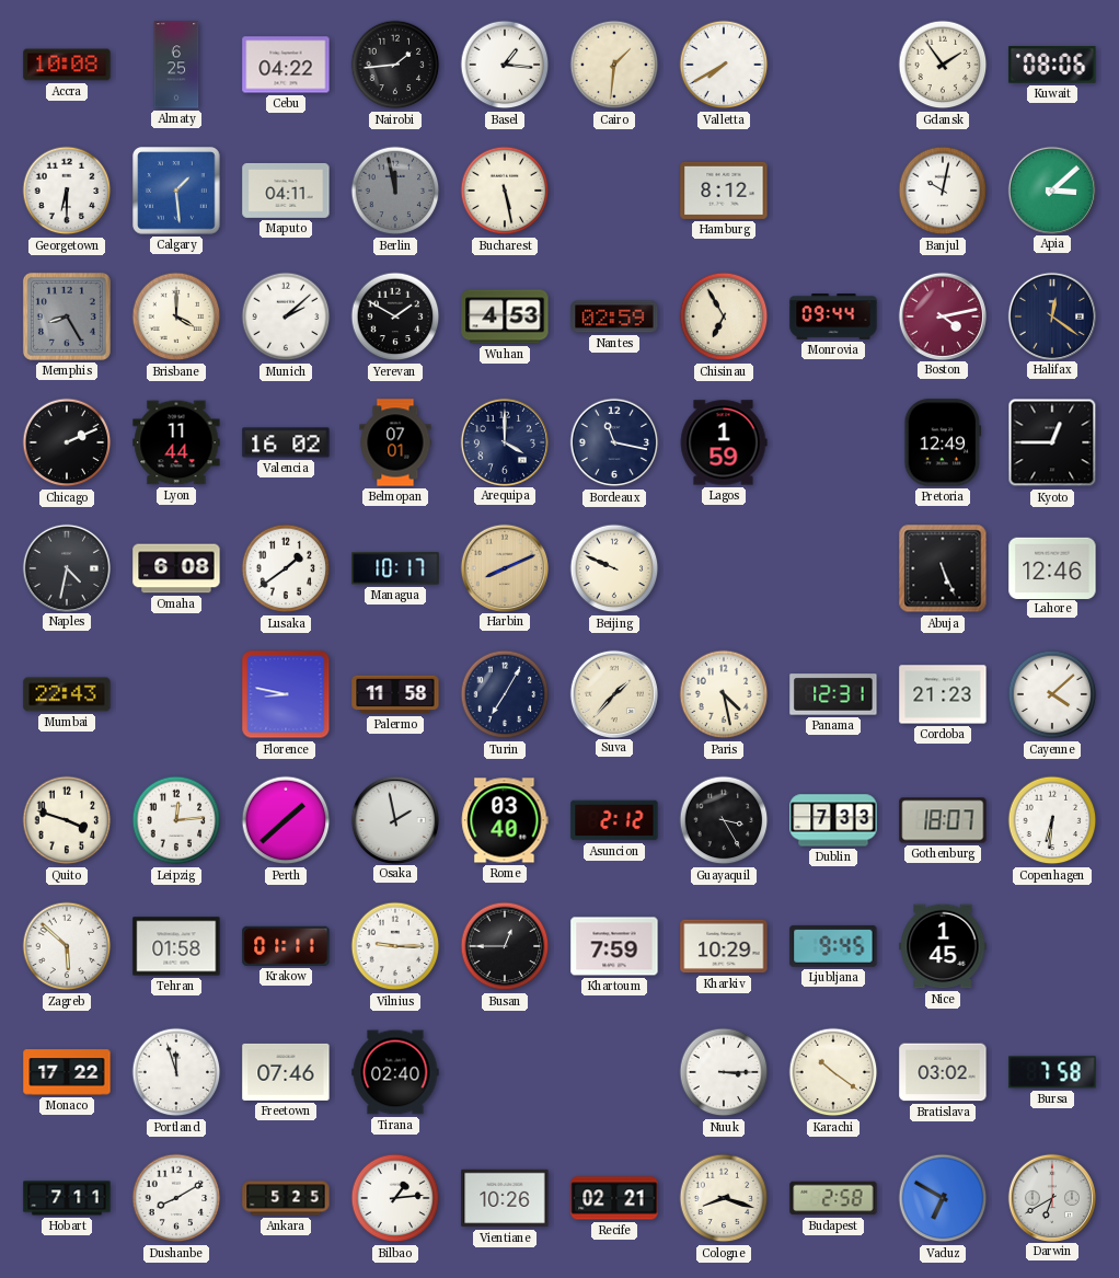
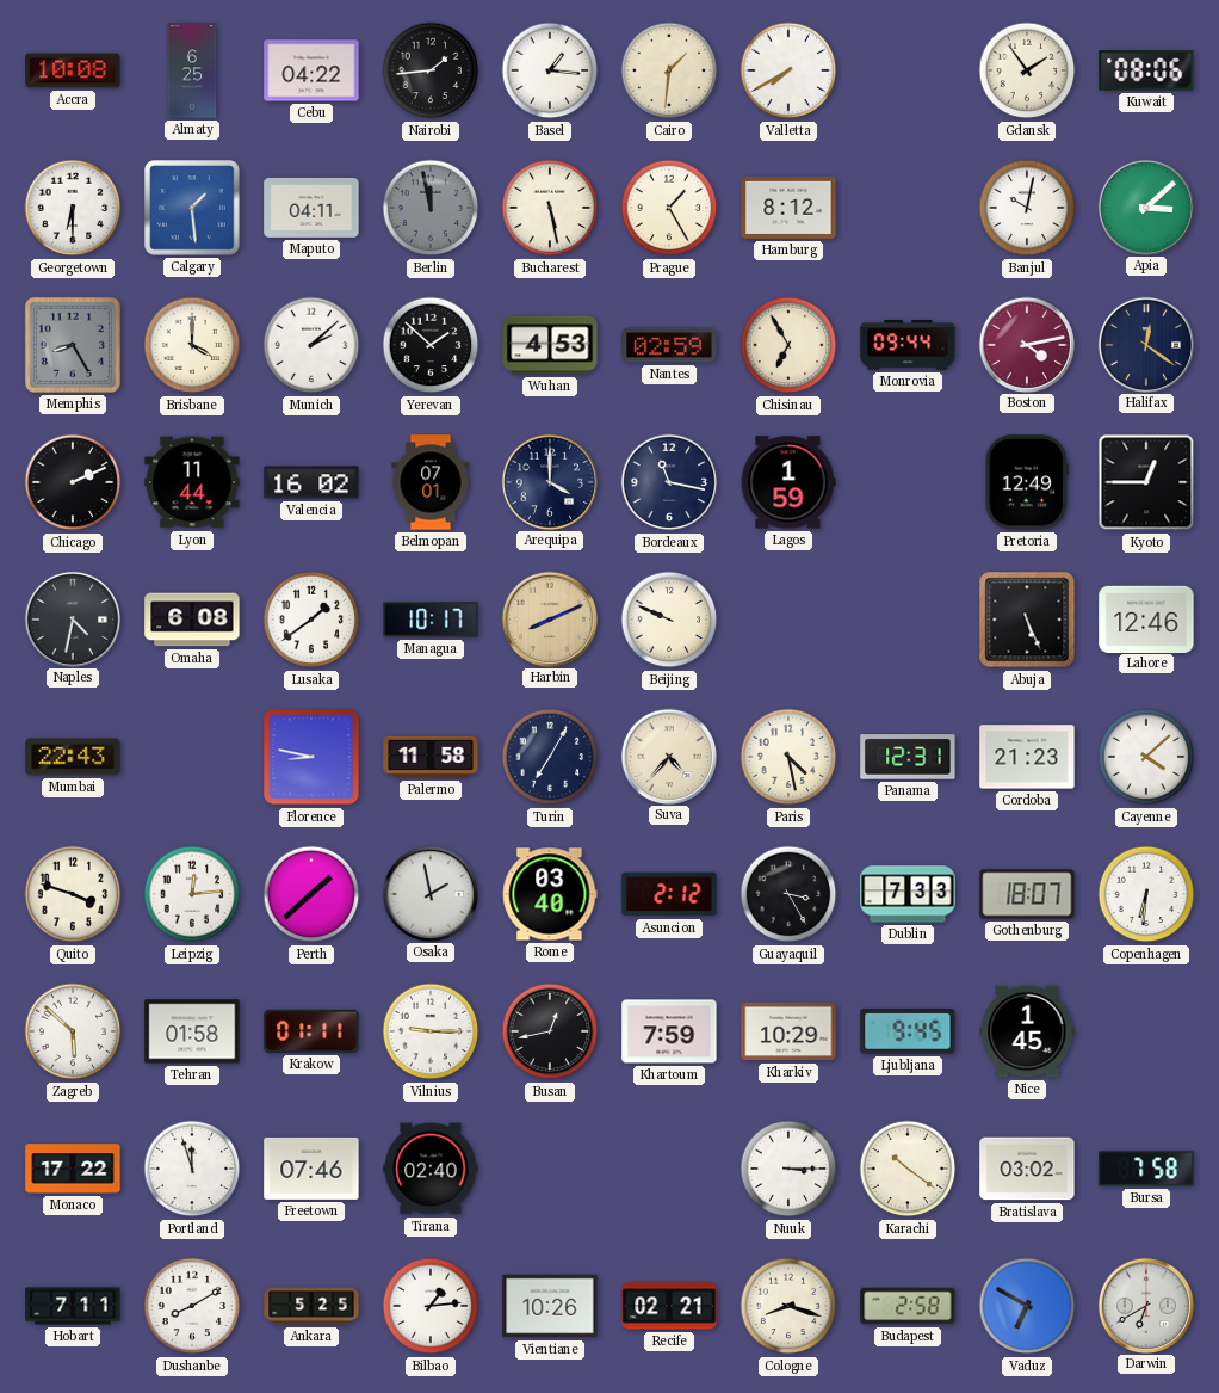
Prague: none -> 1:25 (669, 208)
Yerevan: 1:50 -> 1:52 (431, 345)
Suva: 1:37 -> 4:37 (668, 756)
Busan: 12:45 -> 12:43 (550, 1031)
